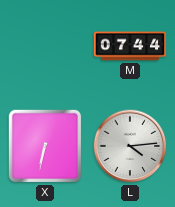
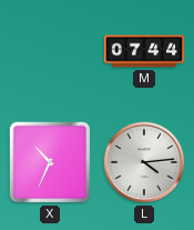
X: 6:32 -> 10:34 (50, 162)
